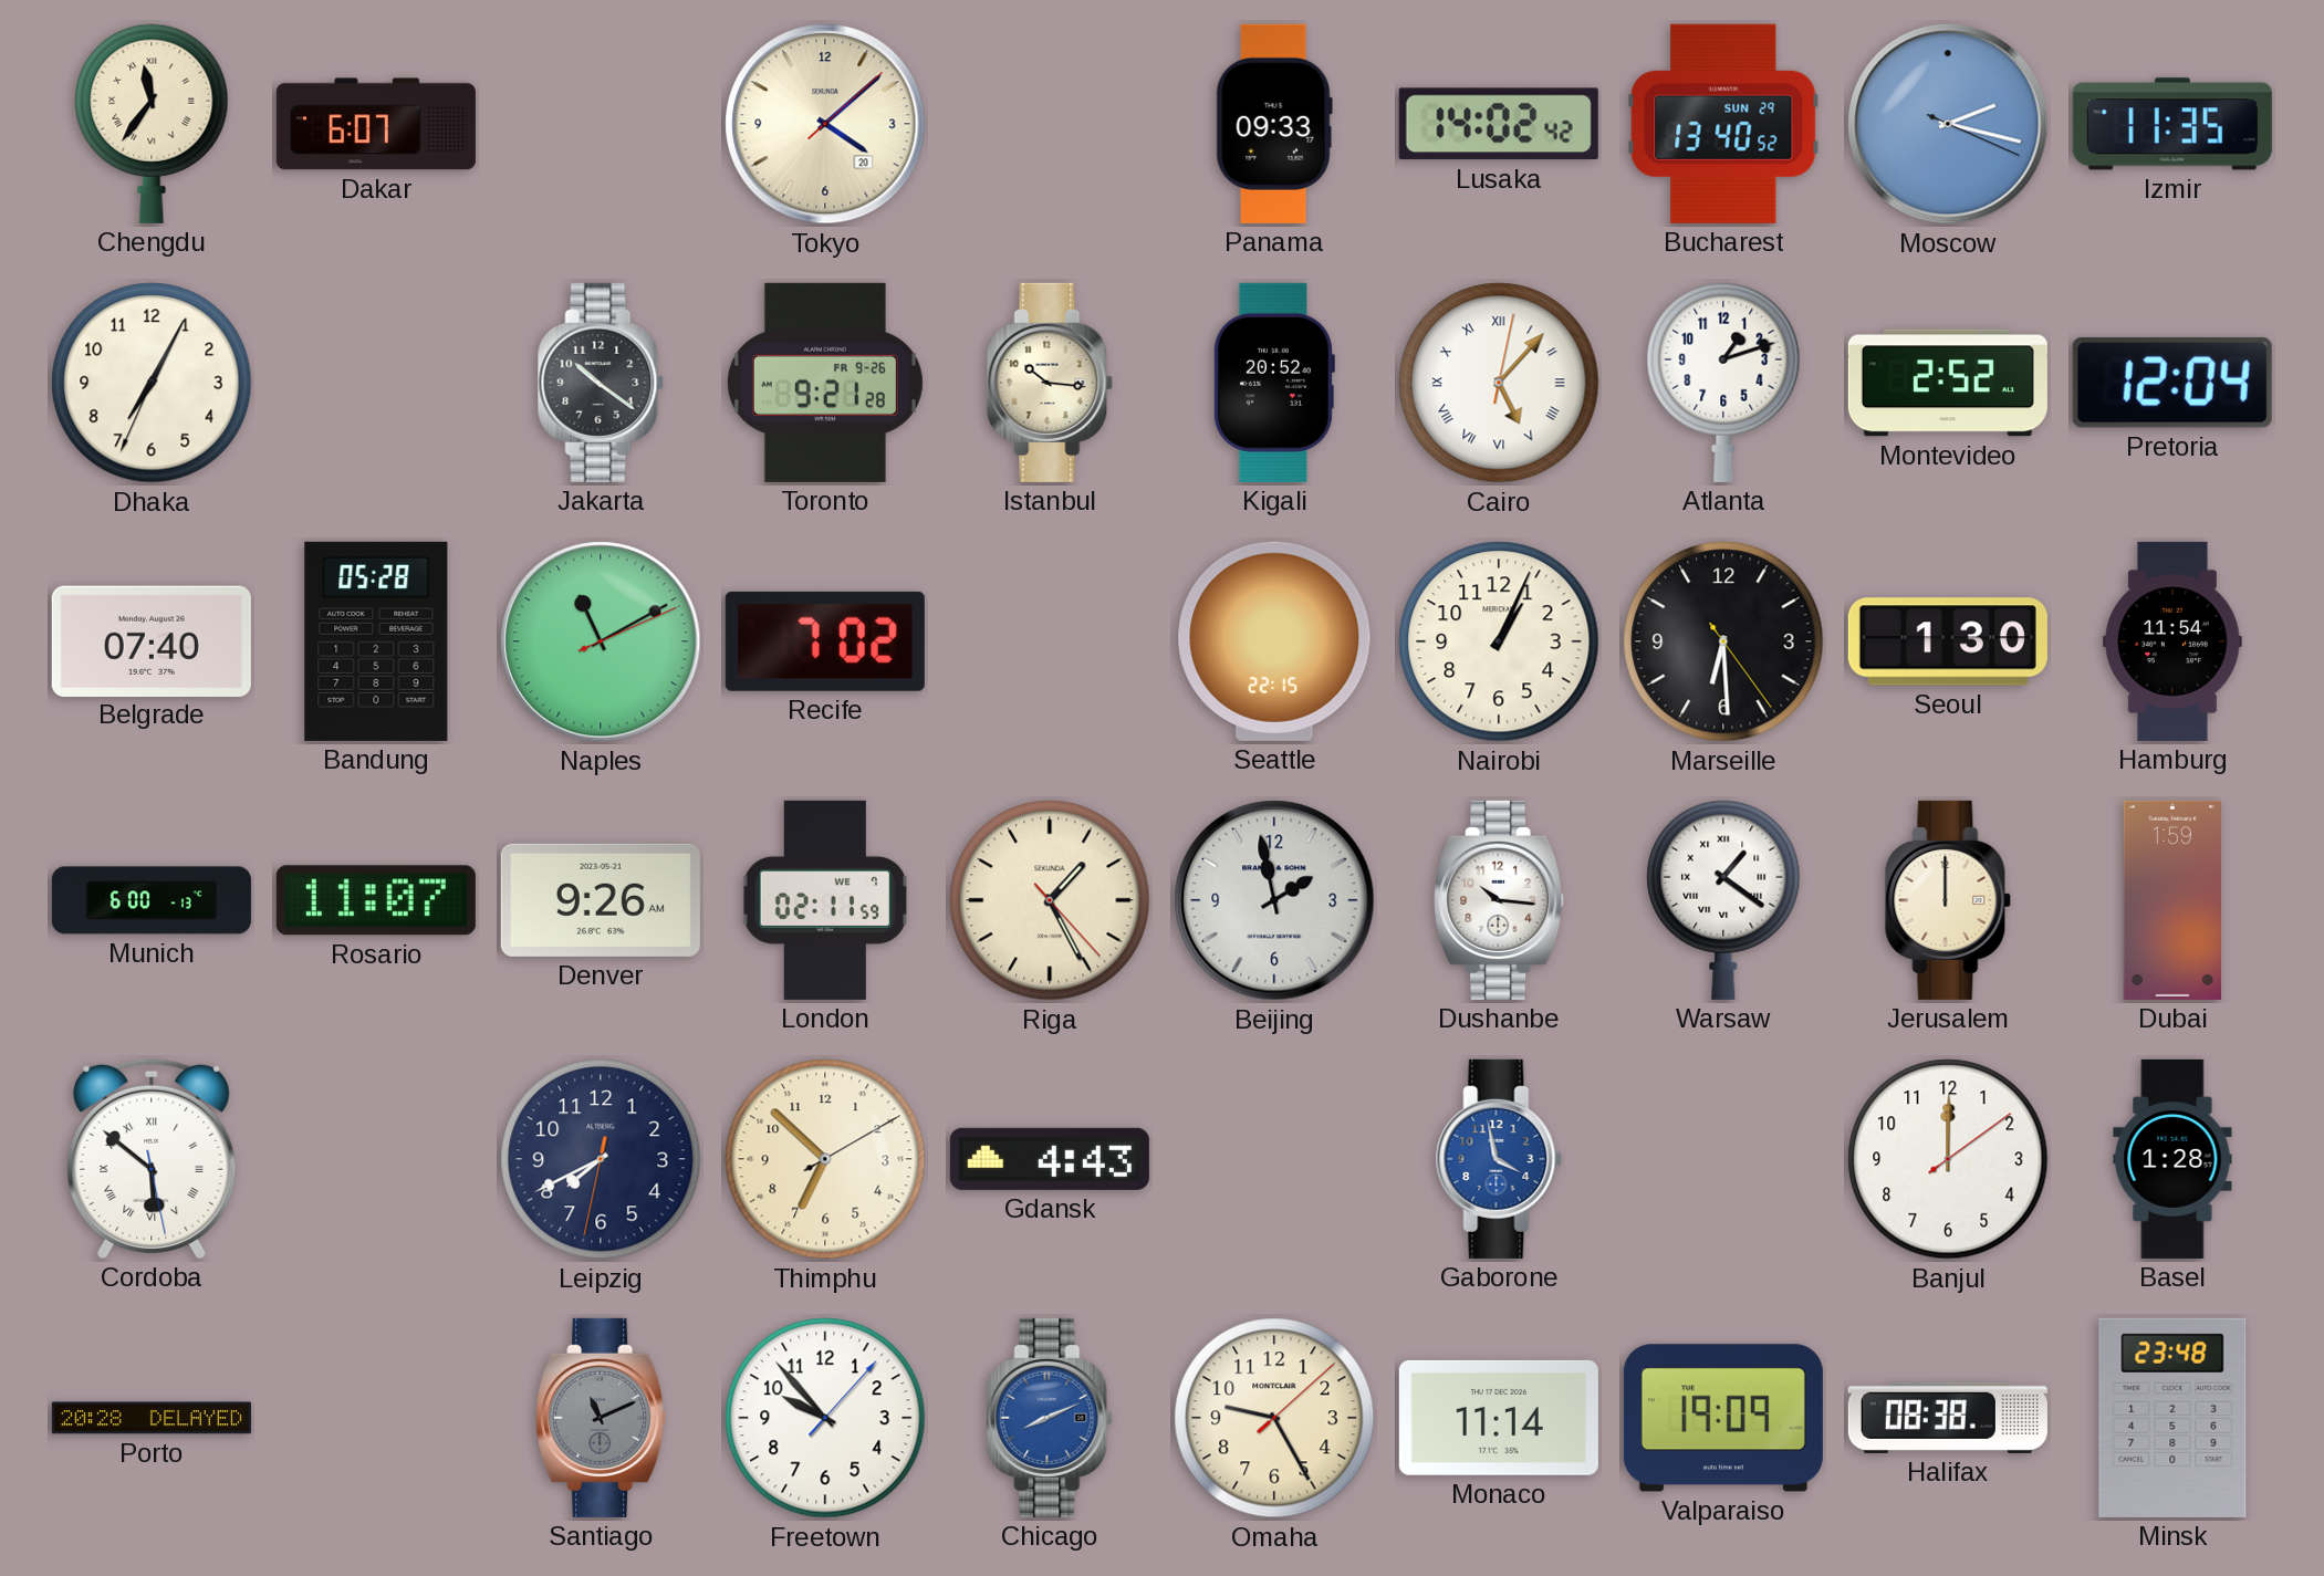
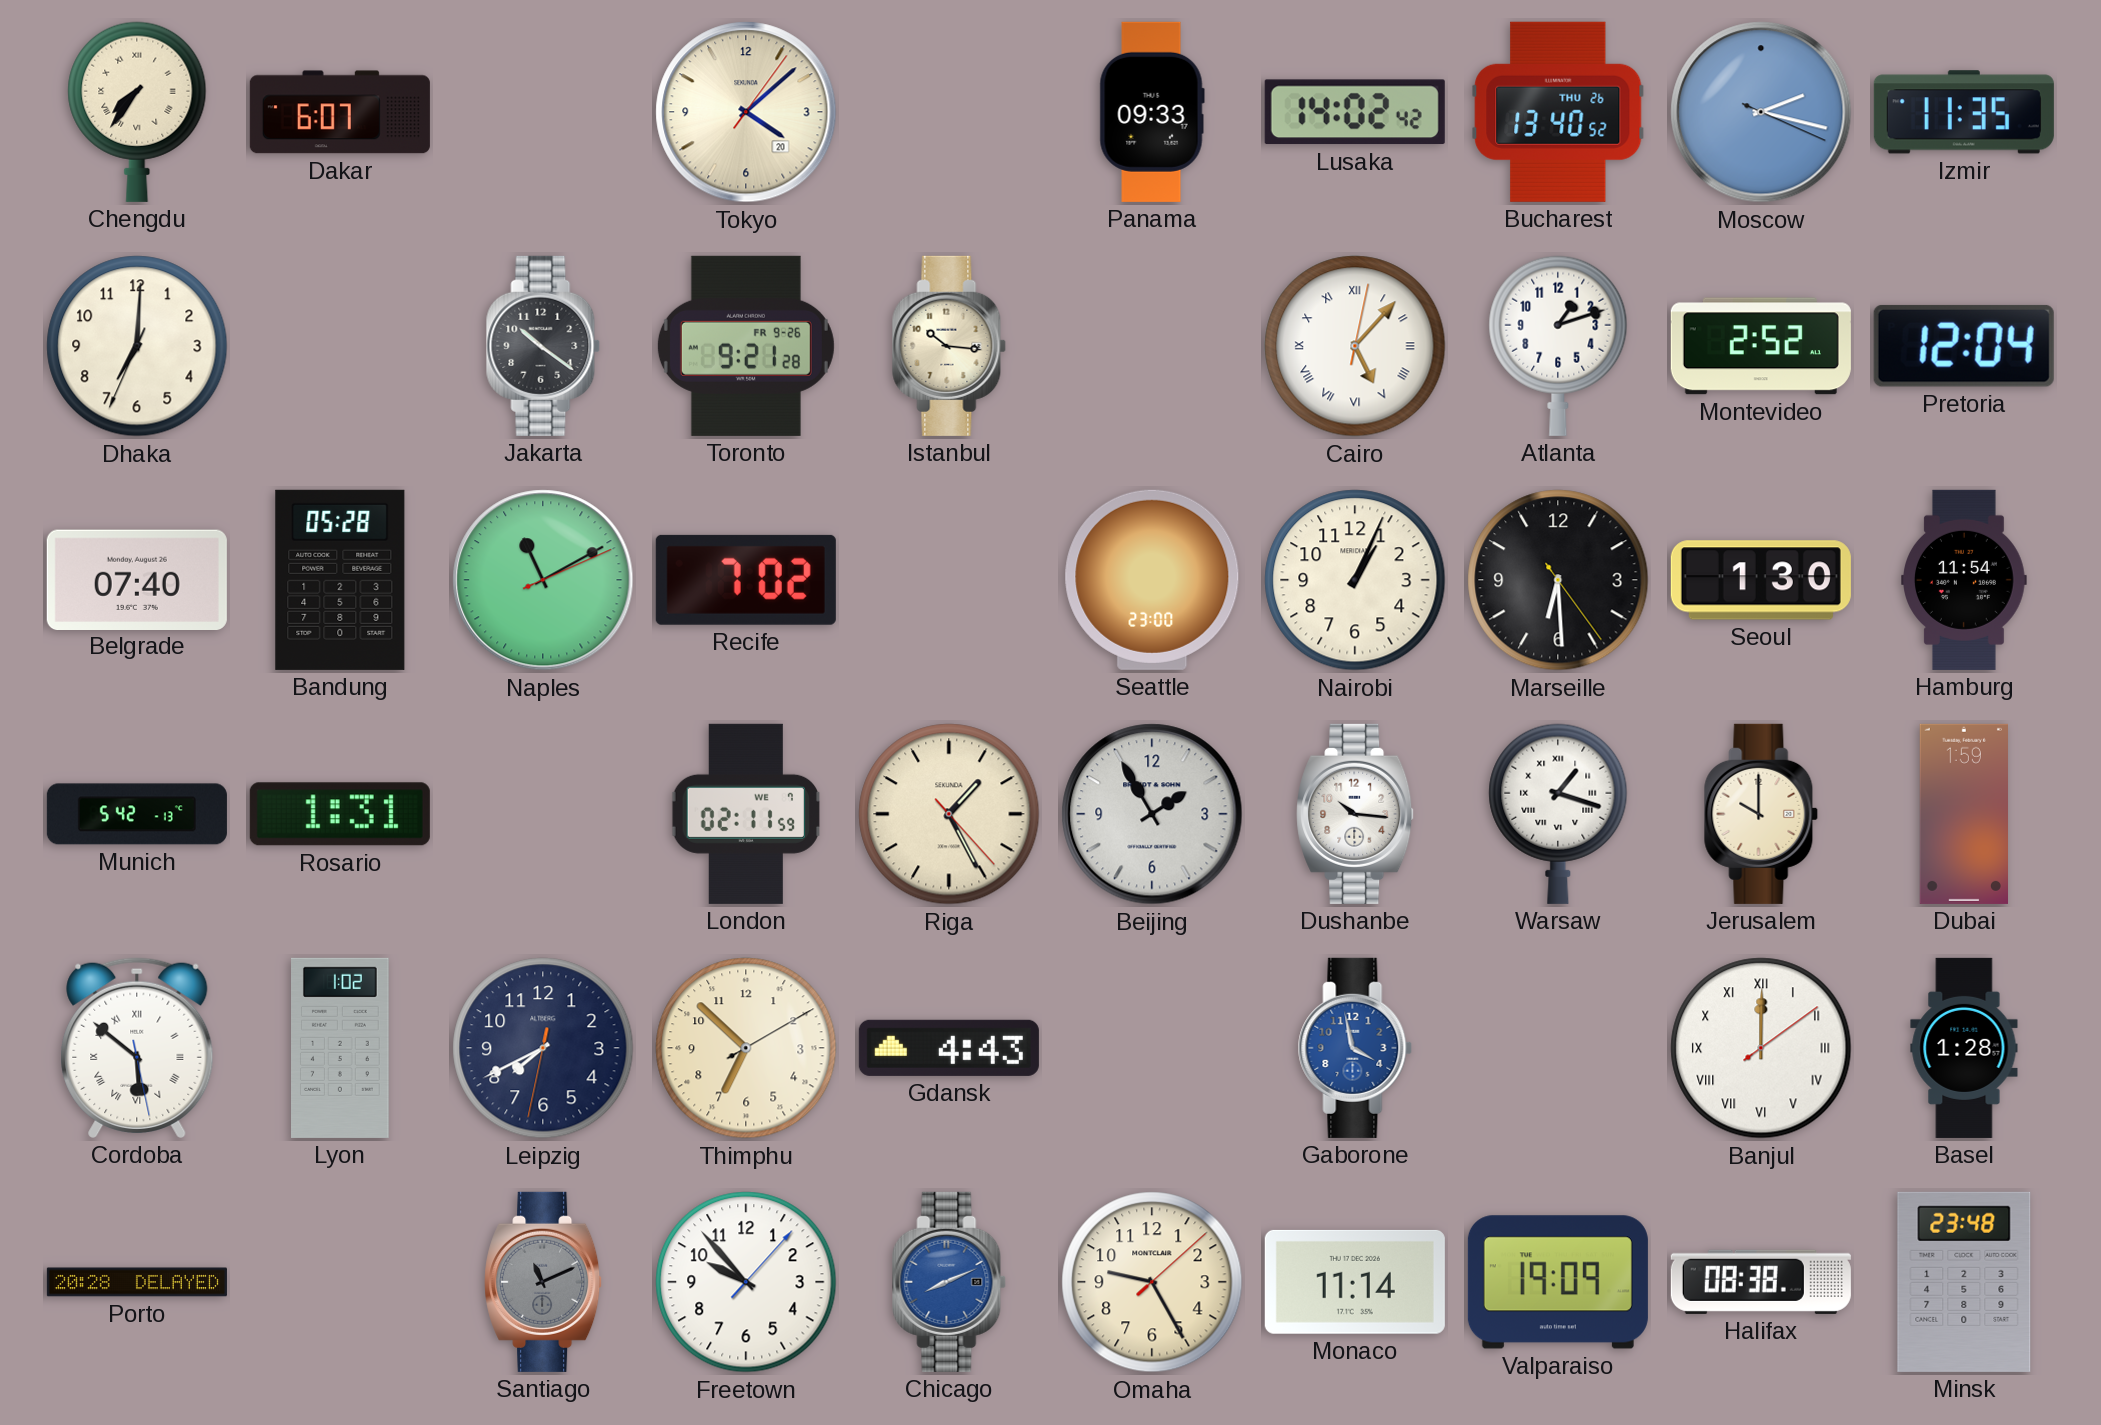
Chengdu: 11:36 -> 7:36 (137, 112)
Tokyo: 4:08:08 -> 4:08:06 (746, 112)
Bucharest date: SUN 29 -> THU 26 (1558, 112)
Dhaka: 7:04 -> 7:00 (137, 346)
Kigali: 20:52 -> none (1273, 383)
Seattle: 22:15 -> 23:00 (1152, 580)
Munich: 6:00 -> 5:42 (137, 814)
Rosario: 11:07 -> 1:31 (340, 814)
Denver: 9:26 -> none (601, 900)
Beijing: 1:58 -> 1:55 (1152, 814)
Warsaw: 1:21 -> 1:18 (1558, 814)
Jerusalem: 12:00 -> 10:00 (1761, 814)
Lyon: none -> 1:02 (341, 1048)
Banjul numerals: Arabic -> Roman (1761, 1048)
